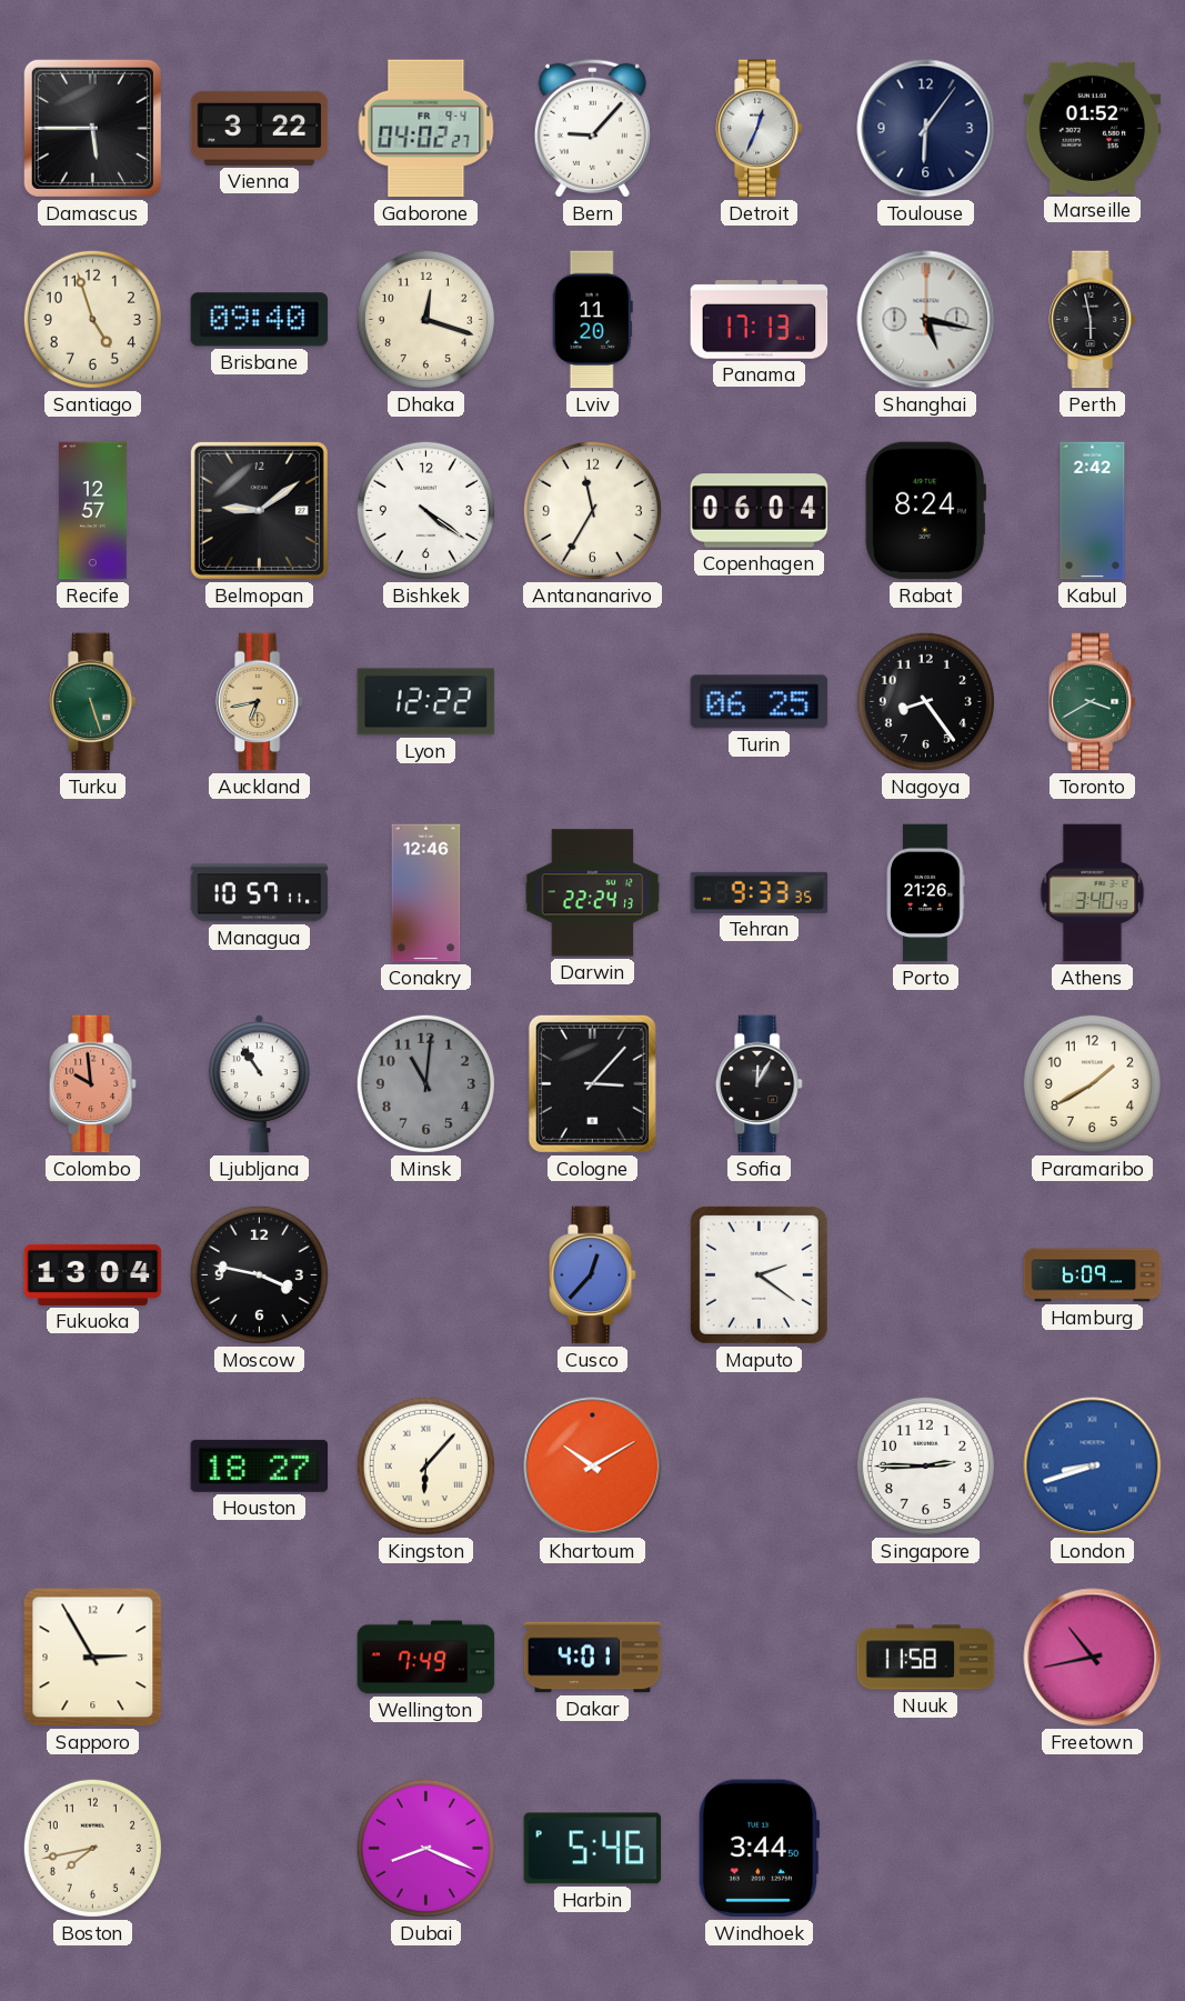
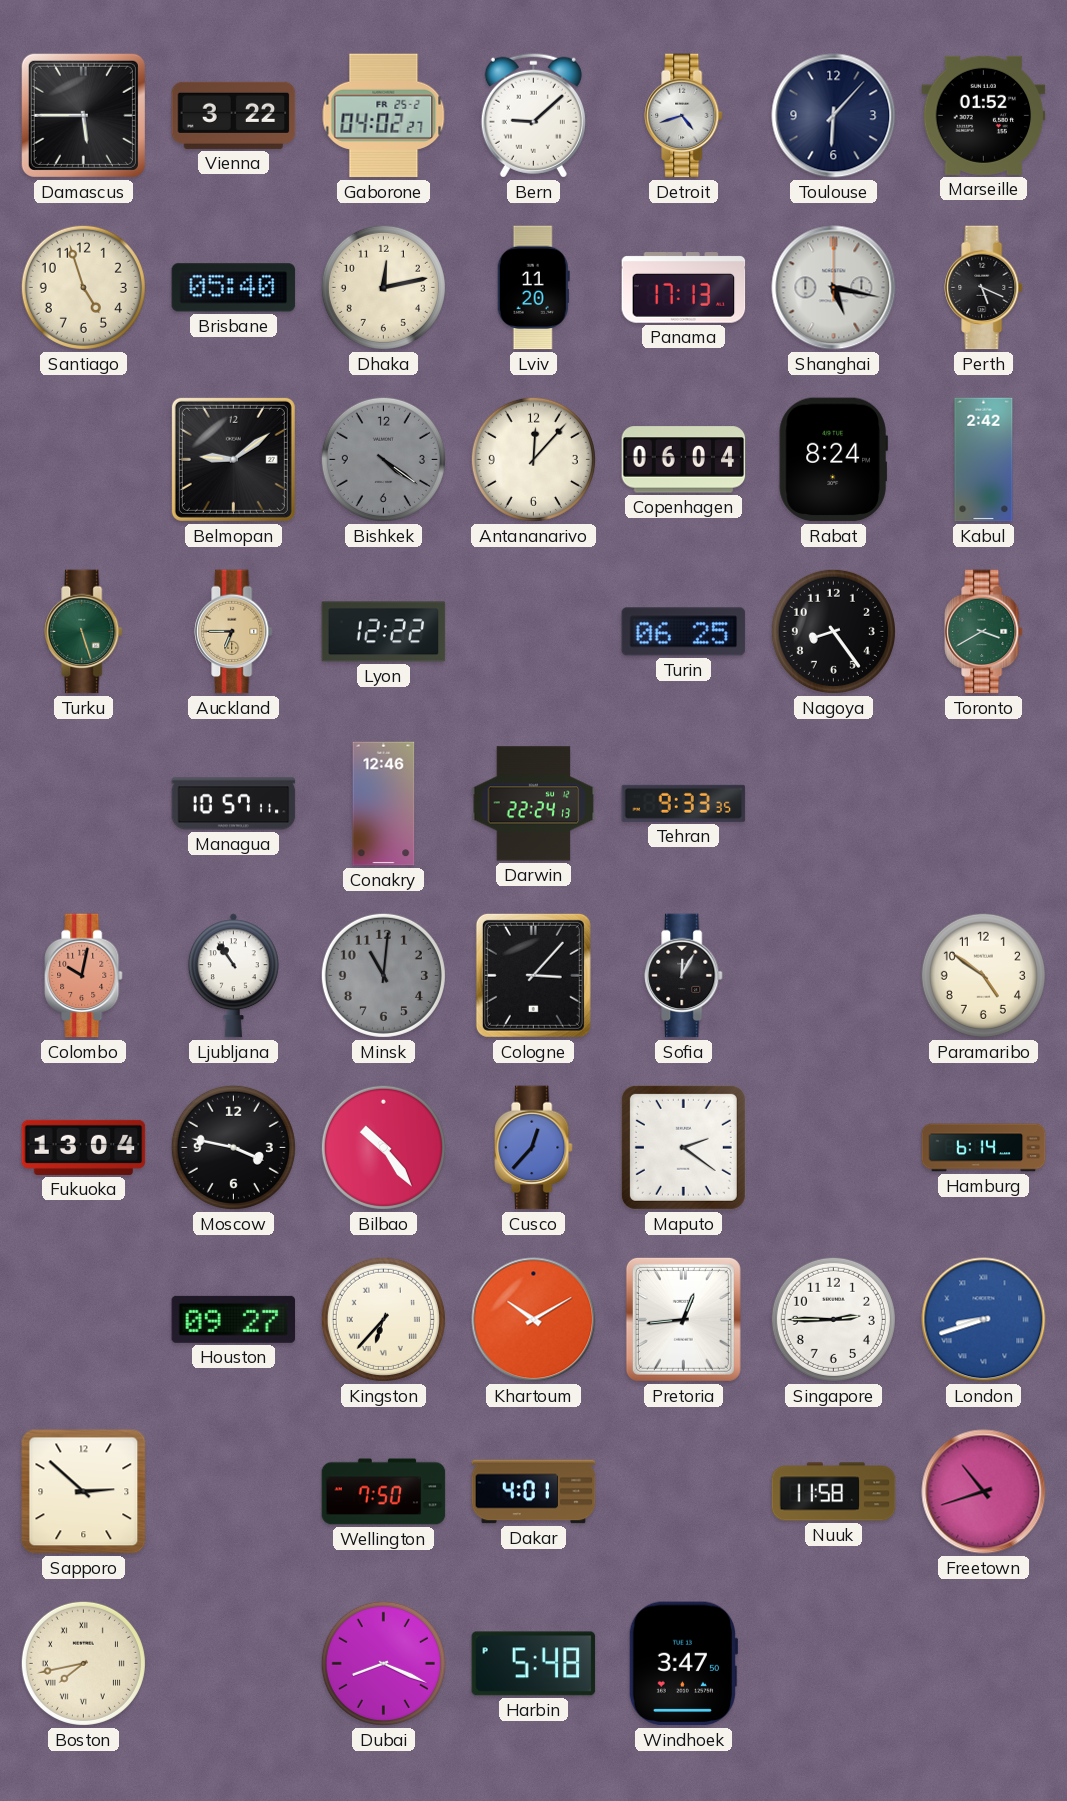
Gaborone date: FR 9-4 -> FR 25-2 (384, 116)
Bern: 9:07 -> 9:08 (533, 115)
Detroit: 12:34 -> 4:42 (684, 116)
Toulouse: 6:06 -> 6:07 (834, 116)
Brisbane: 09:40 -> 05:40 (234, 288)
Dhaka: 12:18 -> 12:13 (383, 287)
Perth: 5:58 -> 5:19 (984, 288)
Recife: 12:57 -> none (93, 511)
Bishkek dial: white -> grey (383, 459)
Antananarivo: 11:35 -> 12:07 (533, 459)
Auckland: 6:43 -> 6:45 (234, 632)
Porto: 21:26 -> none (925, 893)
Athens: 3:40 -> none (1093, 893)
Colombo: 9:59 -> 10:02 (84, 976)
Paramaribo: 1:40 -> 4:51 (983, 975)
Bilbao: none -> 10:24 (383, 1147)
Hamburg: 6:09 -> 6:14 (984, 1148)
Houston: 18:27 -> 09:27 (234, 1319)
Kingston: 6:07 -> 6:37 (383, 1319)
Pretoria: none -> 12:44 (683, 1319)
Sapporo: 2:55 -> 2:52 (84, 1492)
Wellington: 7:49 -> 7:50 (384, 1492)
Freetown: 10:43 -> 10:42 (984, 1492)
Boston numerals: Arabic -> Roman (83, 1663)
Harbin: 5:46 -> 5:48 (534, 1664)
Windhoek: 3:44 -> 3:47 (683, 1664)
